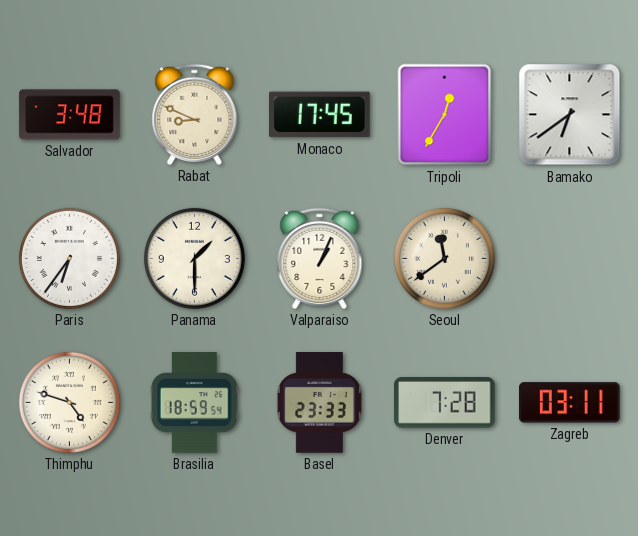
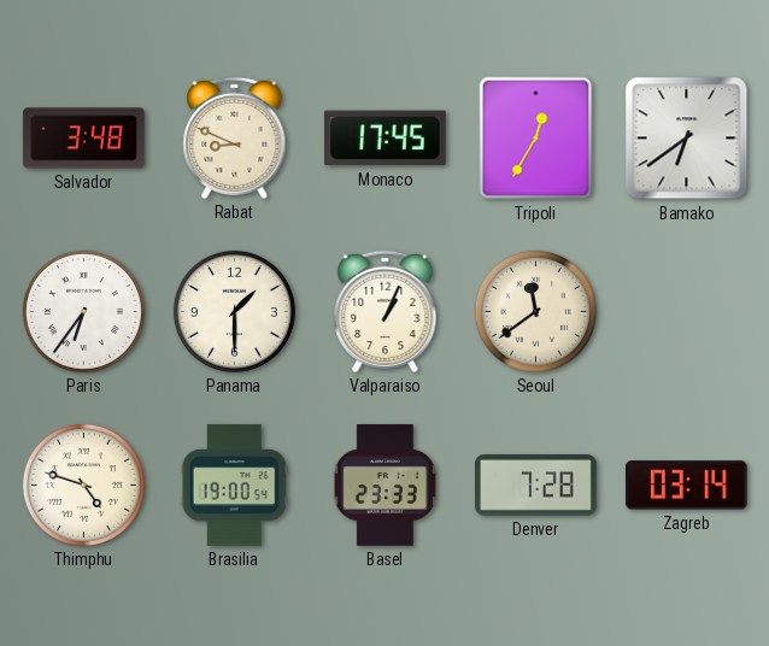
Brasilia: 18:59 -> 19:00 (234, 486)
Zagreb: 03:11 -> 03:14 (687, 486)
